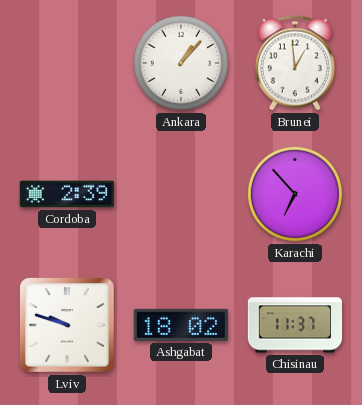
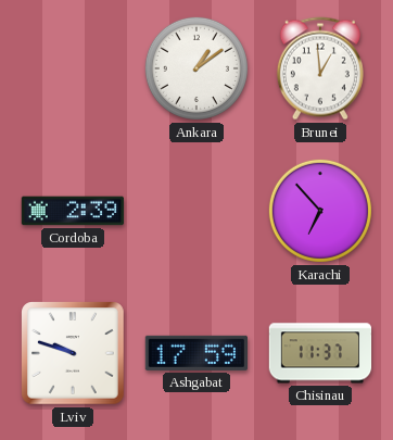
Ankara: 1:07 -> 1:09 (196, 68)
Ashgabat: 18:02 -> 17:59 (195, 353)
